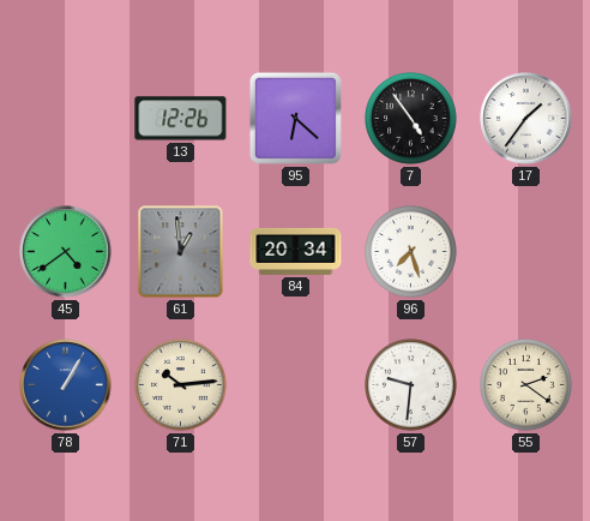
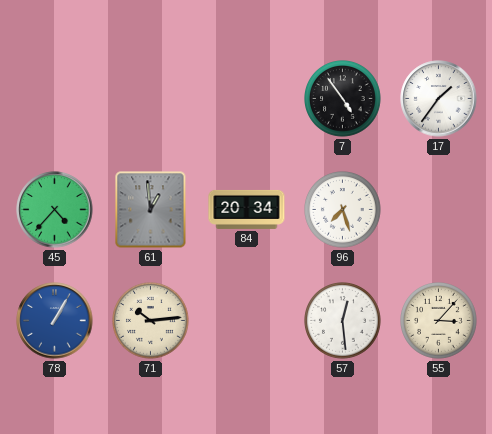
13: 12:26 -> none (181, 119)
95: 6:22 -> none (295, 118)
45: 4:39 -> 4:37 (55, 210)
57: 9:31 -> 12:29 (343, 321)
55: 2:21 -> 3:07 (439, 321)
